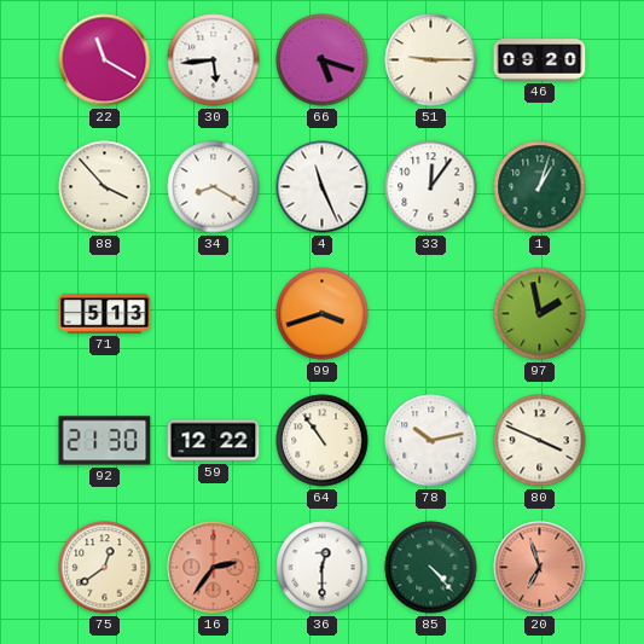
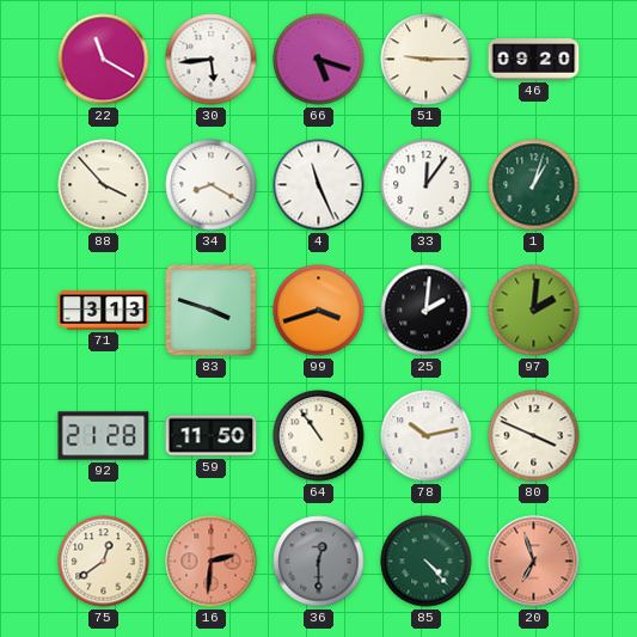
71: 5:13 -> 3:13 (104, 311)
83: none -> 3:48 (212, 311)
25: none -> 2:01 (427, 311)
97: 1:58 -> 2:01 (534, 311)
92: 21:30 -> 21:28 (104, 436)
59: 12:22 -> 11:50 (212, 436)
16: 2:36 -> 2:31 (212, 562)
36 dial: white -> grey (319, 562)
